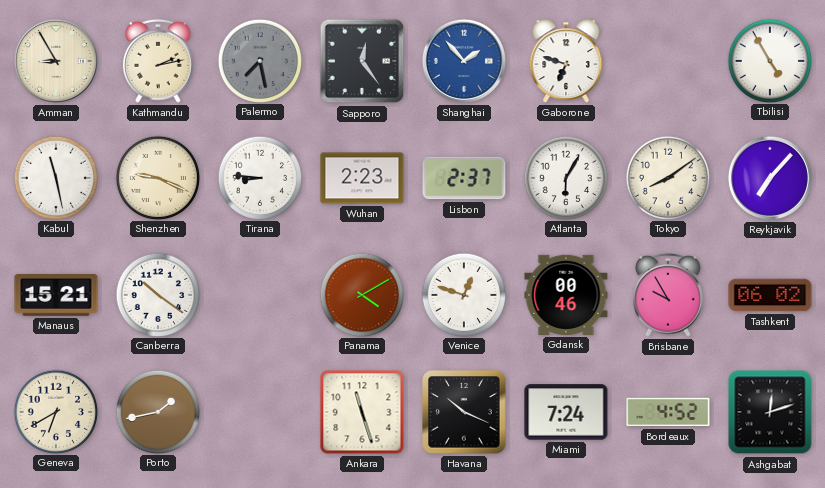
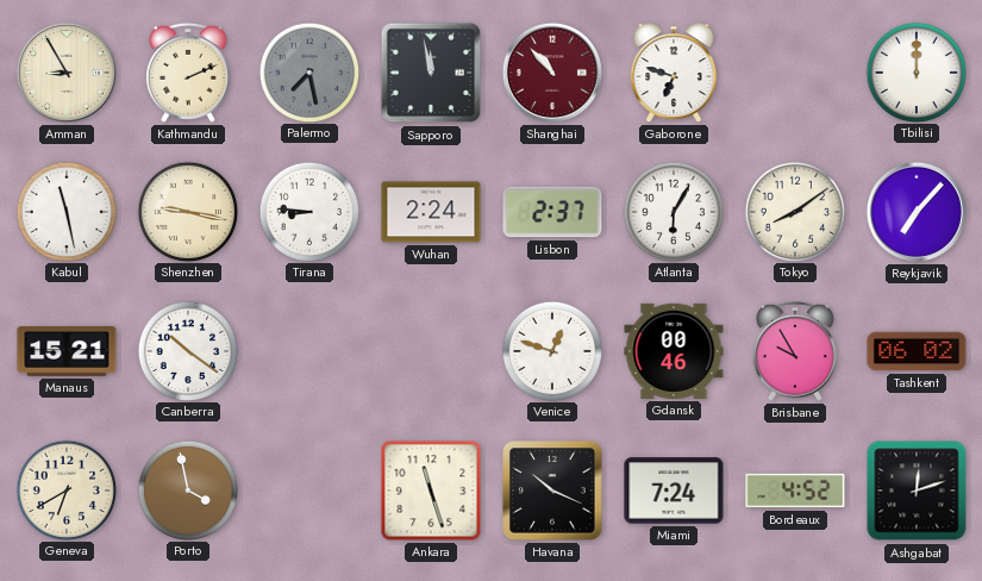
Kathmandu: 2:13 -> 2:11 (188, 73)
Sapporo: 12:24 -> 11:58 (431, 73)
Shanghai: 1:53 -> 10:53 (552, 73)
Shanghai dial: blue -> burgundy (552, 73)
Tbilisi: 4:55 -> 12:00 (915, 71)
Shenzhen: 9:19 -> 9:17 (187, 211)
Wuhan: 2:23 -> 2:24 (431, 212)
Panama: 4:10 -> none (361, 294)
Porto: 1:43 -> 3:58 (187, 489)
